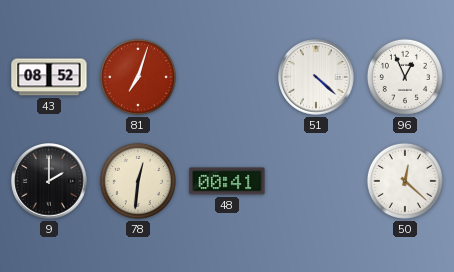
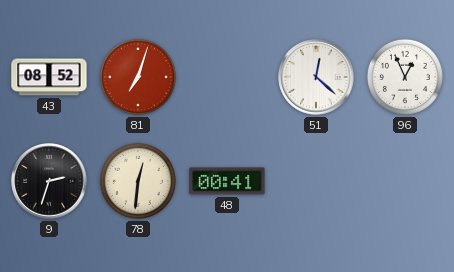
51: 4:22 -> 12:22 (316, 77)
9: 2:00 -> 2:33 (49, 181)
50: 12:22 -> none (405, 181)
